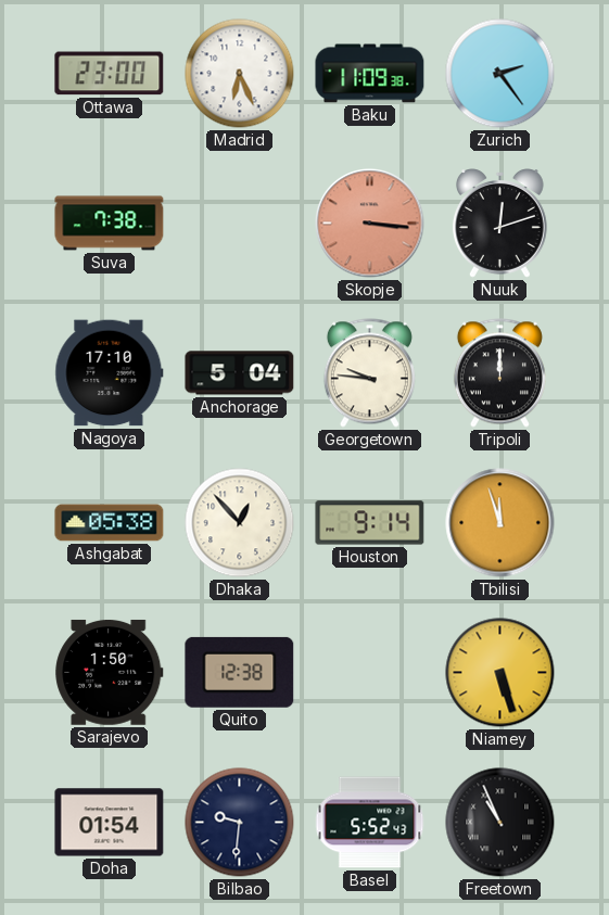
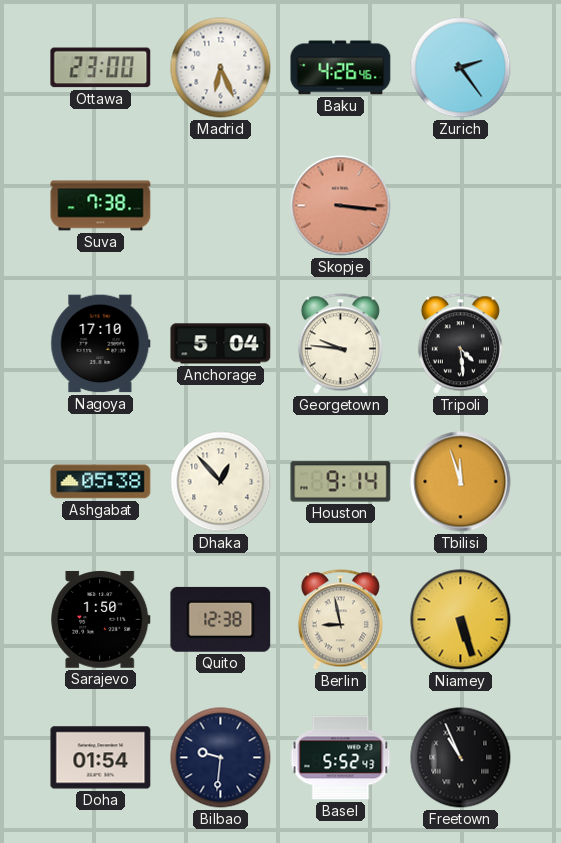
Baku: 11:09 -> 4:26 (341, 68)
Nuuk: 12:12 -> none (499, 224)
Tripoli: 12:00 -> 4:29 (460, 344)
Berlin: none -> 8:58 (340, 620)
